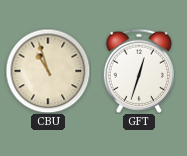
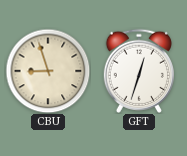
CBU: 10:57 -> 8:57 (48, 71)
